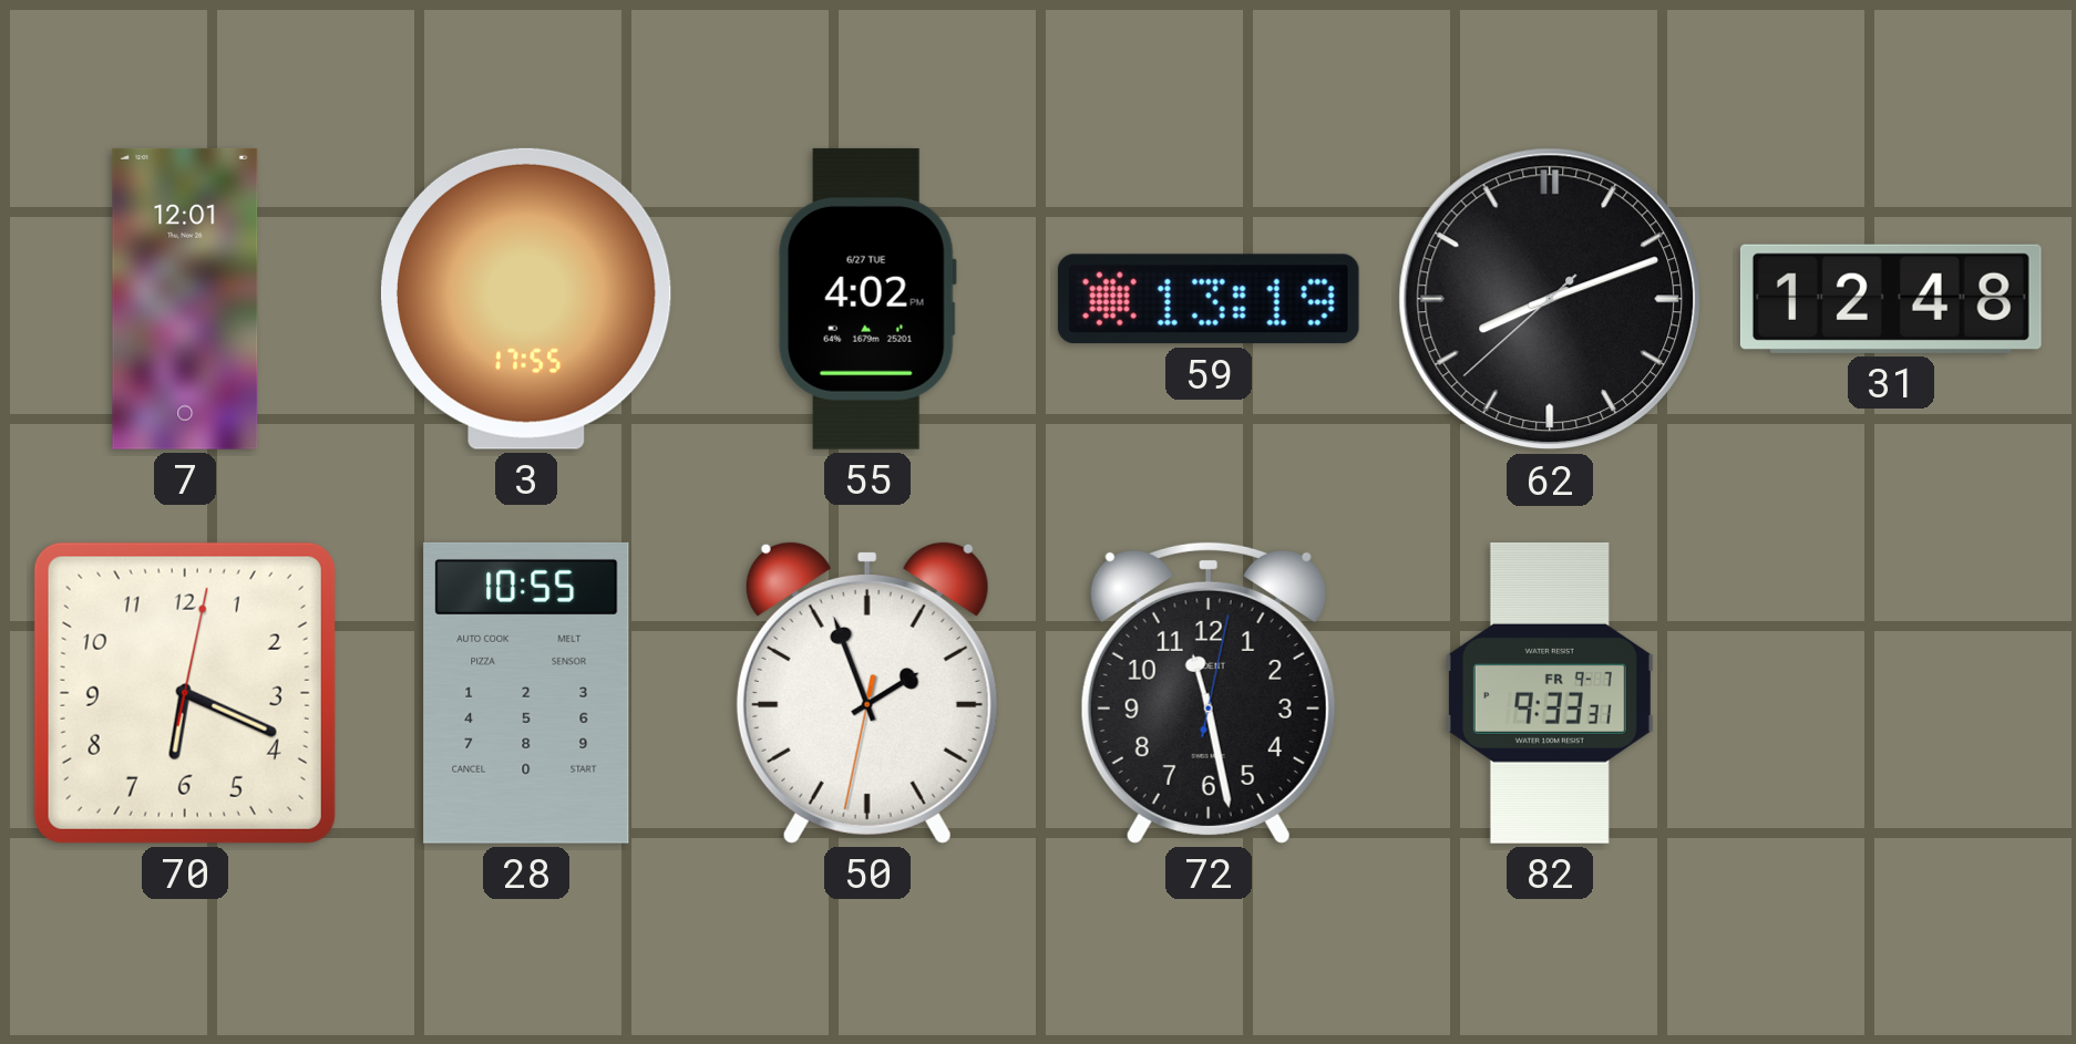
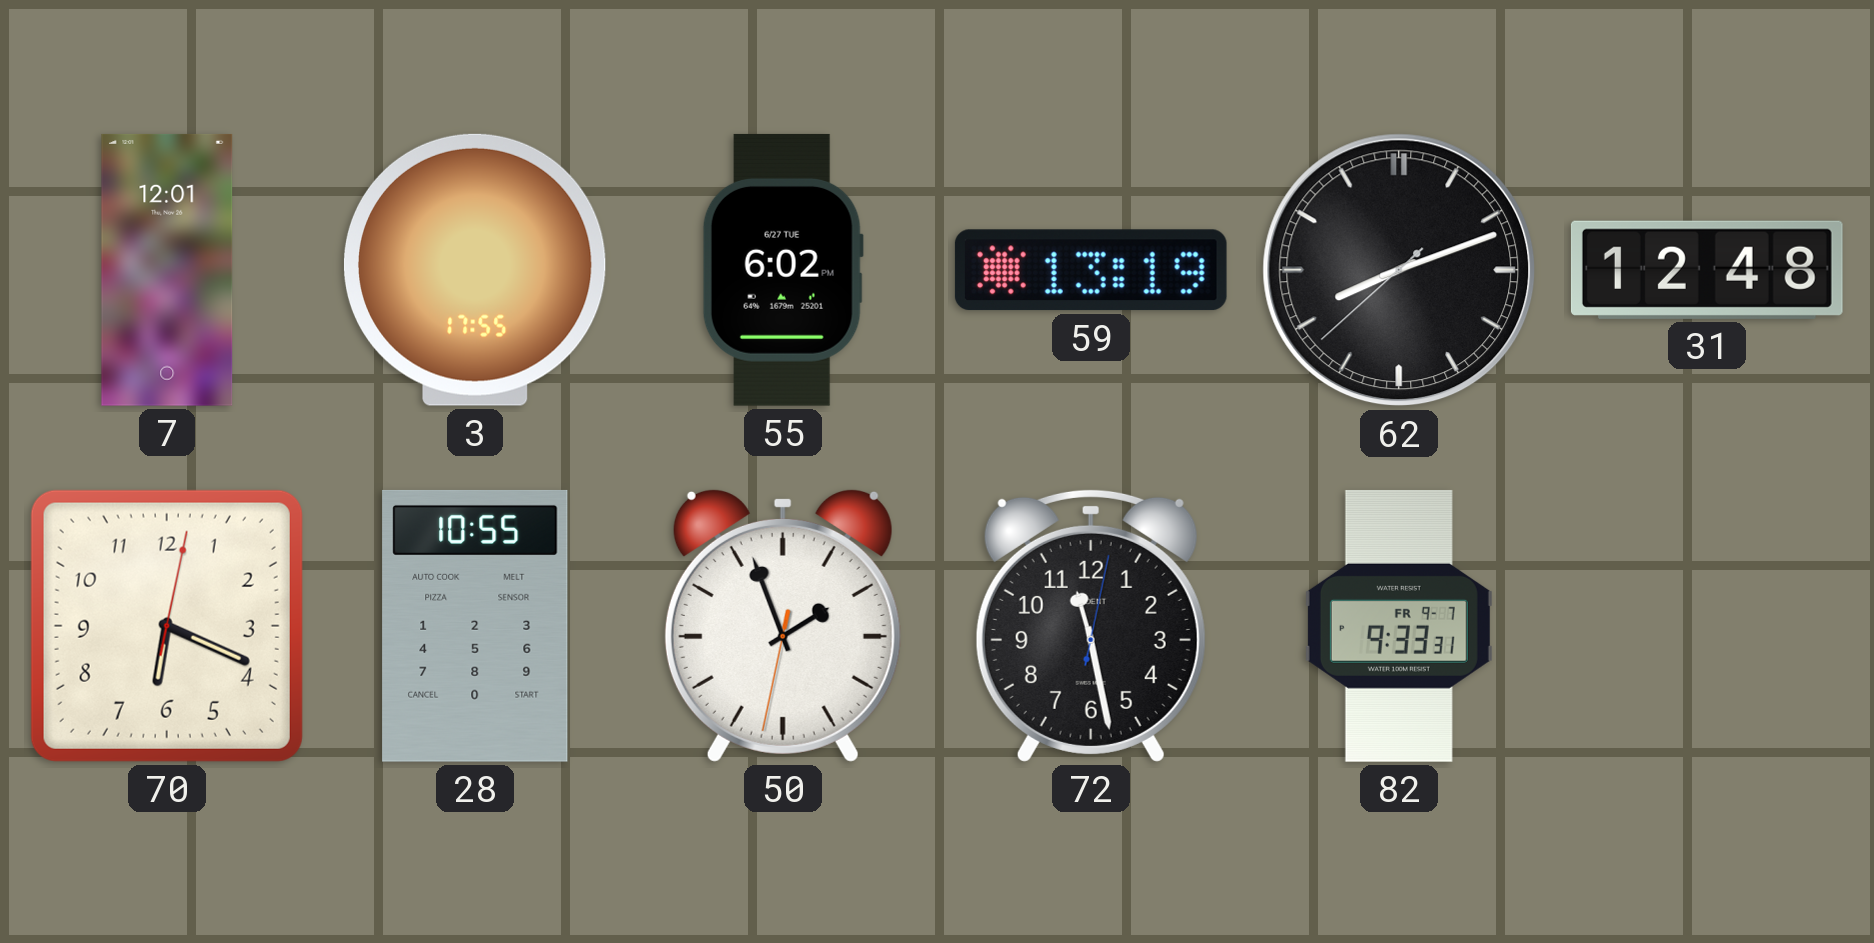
55: 4:02 -> 6:02 (783, 270)
